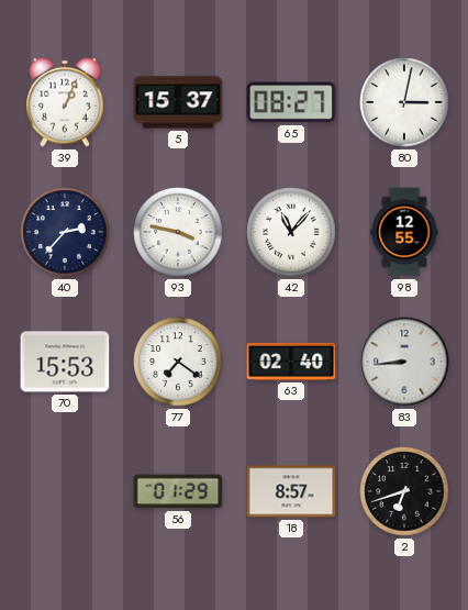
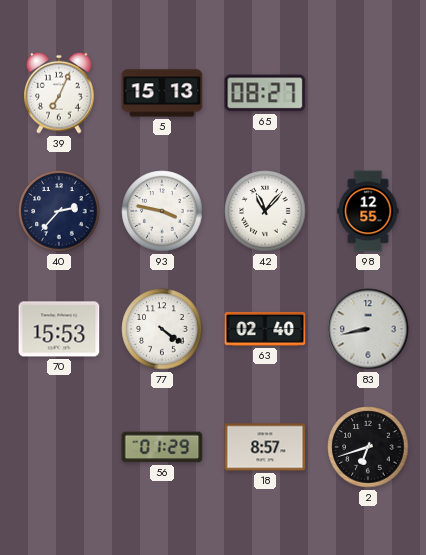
39: 1:04 -> 7:04 (59, 93)
5: 15:37 -> 15:13 (162, 93)
80: 3:02 -> none (404, 102)
77: 7:21 -> 4:21 (162, 329)
83: 8:44 -> 8:43 (368, 329)
